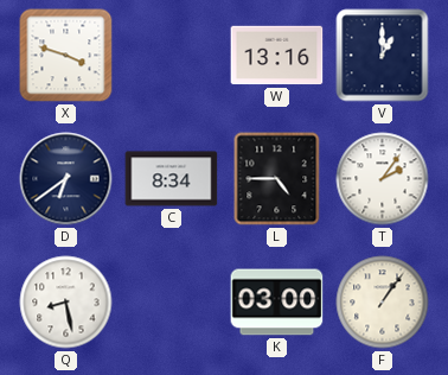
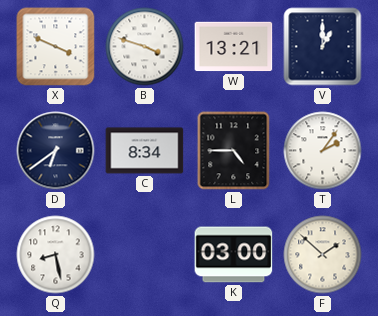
X: 3:48 -> 3:49 (56, 47)
B: none -> 3:48 (145, 47)
W: 13:16 -> 13:21 (234, 47)
F: 1:06 -> 1:52 (323, 255)
